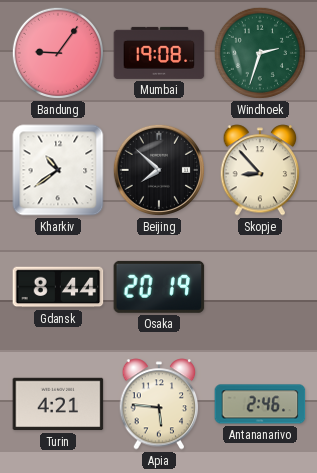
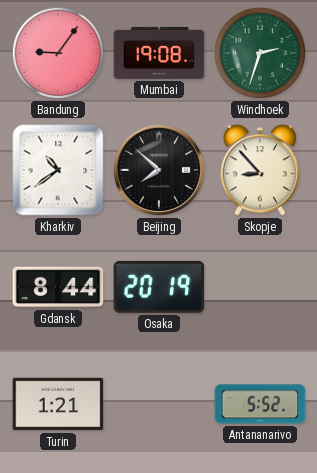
Turin: 4:21 -> 1:21 (58, 404)
Apia: 5:46 -> none (159, 404)
Antananarivo: 2:46 -> 5:52 (260, 404)
